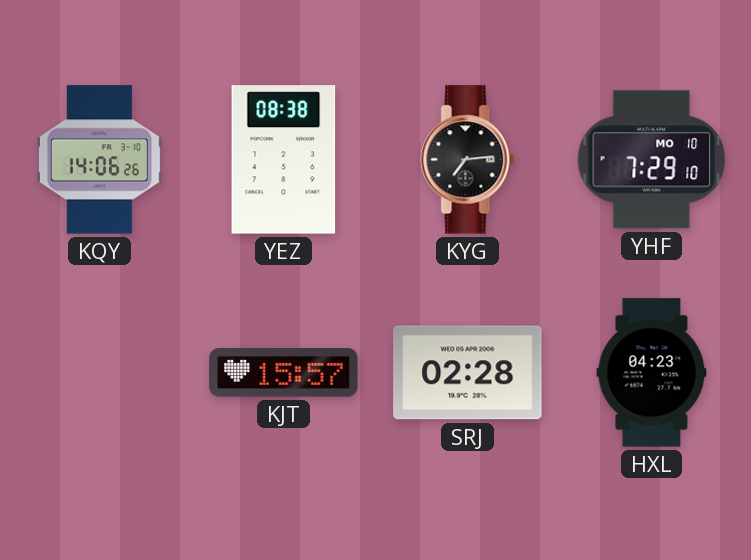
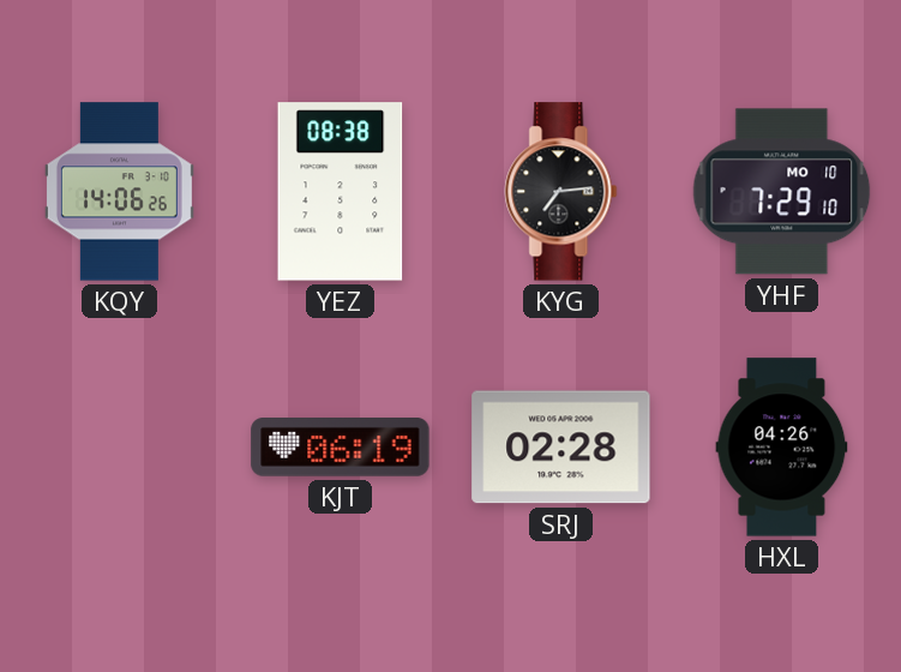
KJT: 15:57 -> 06:19 (341, 448)
HXL: 04:23 -> 04:26 (782, 448)
